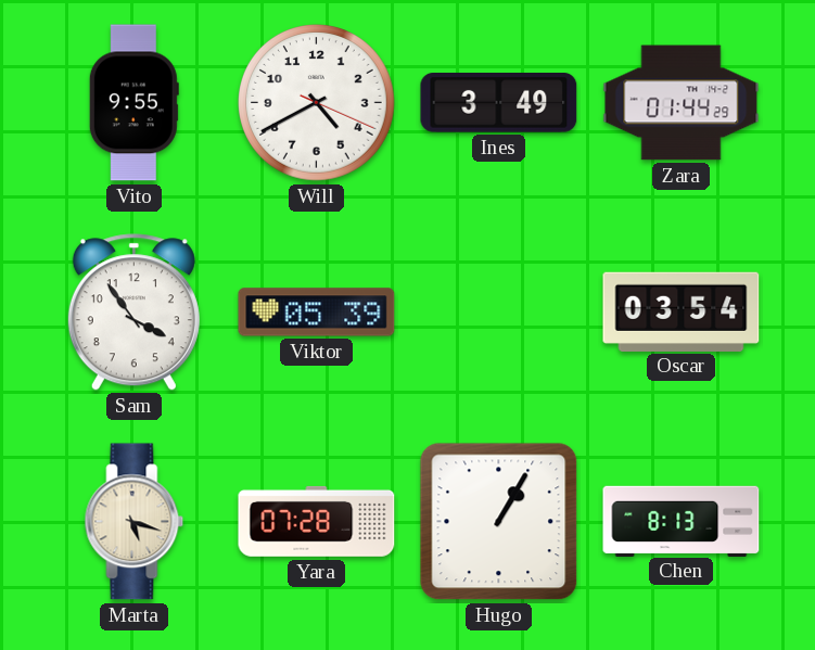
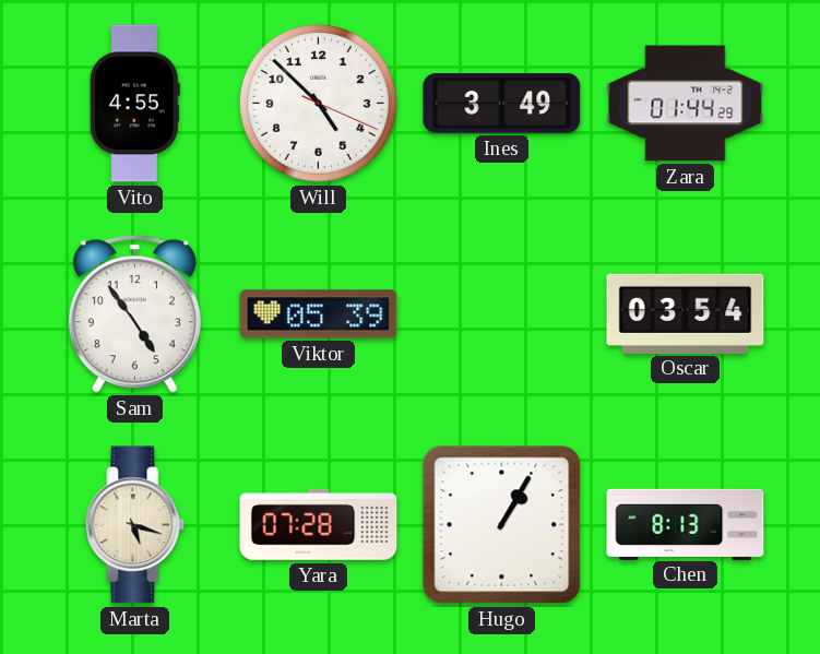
Vito: 9:55 -> 4:55 (134, 104)
Will: 4:40 -> 4:52 (319, 104)
Sam: 3:54 -> 4:54 (134, 314)
